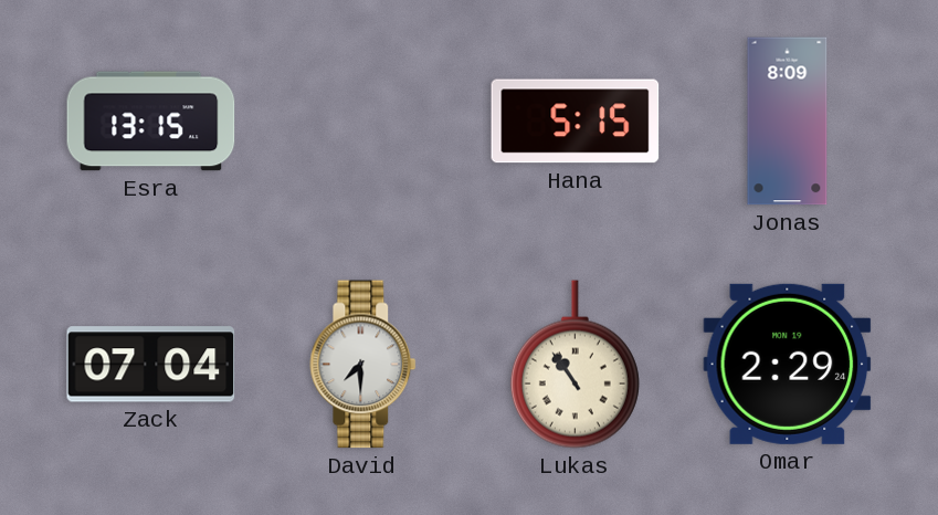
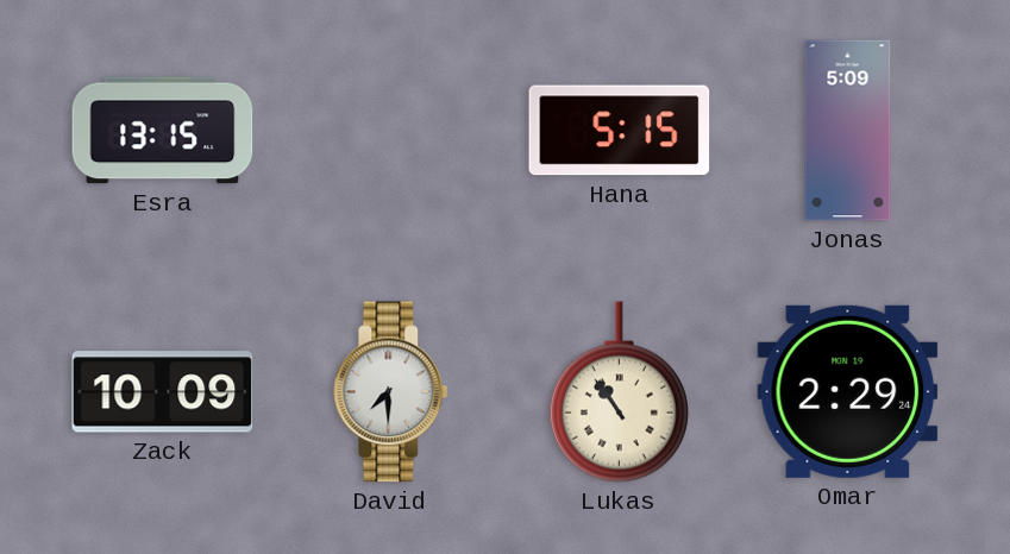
Jonas: 8:09 -> 5:09 (848, 131)
Zack: 07:04 -> 10:09 (163, 392)
